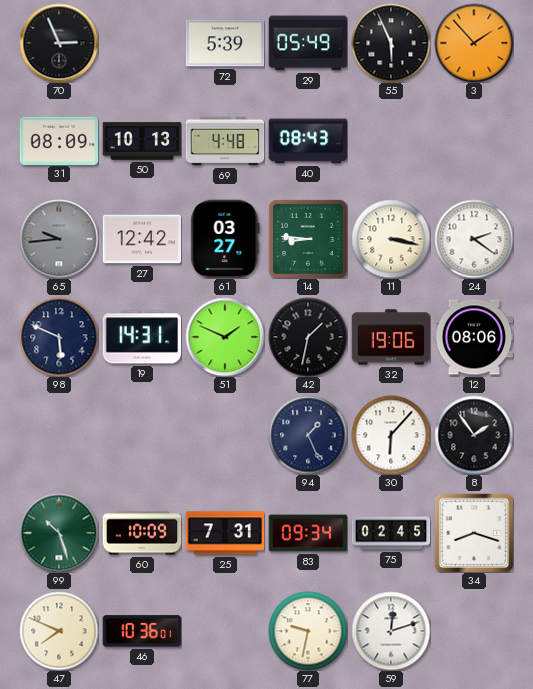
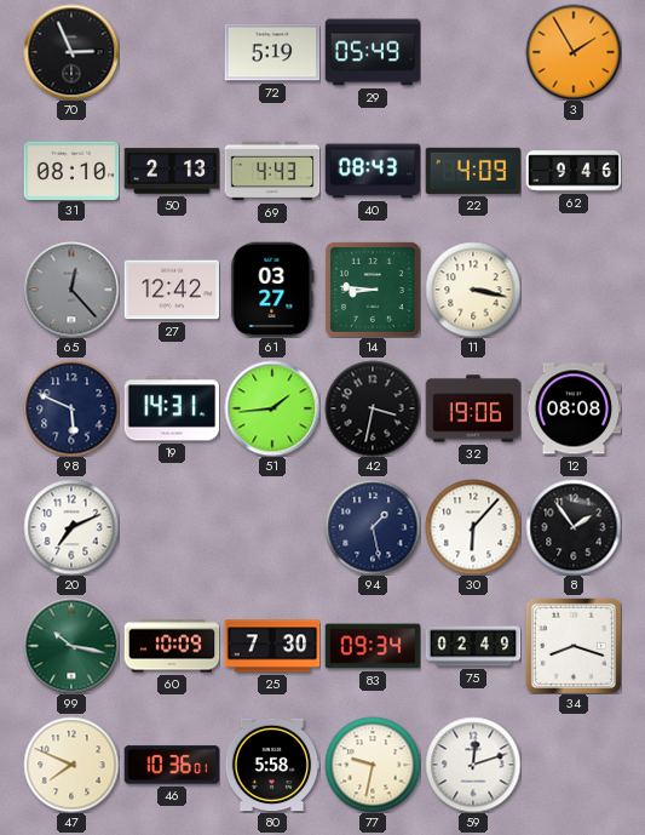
72: 5:39 -> 5:19 (272, 52)
55: 5:56 -> none (391, 43)
3: 1:53 -> 1:55 (574, 52)
31: 08:09 -> 08:10 (71, 170)
50: 10:13 -> 2:13 (172, 171)
69: 4:48 -> 4:43 (272, 171)
22: none -> 4:09 (473, 171)
62: none -> 9:46 (574, 171)
65: 9:44 -> 12:23 (71, 290)
24: 2:21 -> none (474, 239)
51: 1:49 -> 1:44 (272, 408)
42: 1:32 -> 3:32 (373, 408)
12: 08:06 -> 08:08 (574, 408)
20: none -> 7:11 (71, 527)
94: 1:26 -> 1:28 (373, 527)
99: 10:27 -> 10:17 (71, 646)
25: 7:31 -> 7:30 (272, 646)
75: 02:45 -> 02:49 (473, 646)
80: none -> 5:58 (272, 765)
